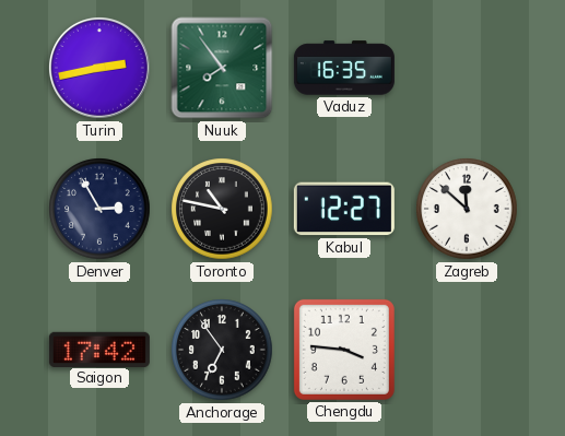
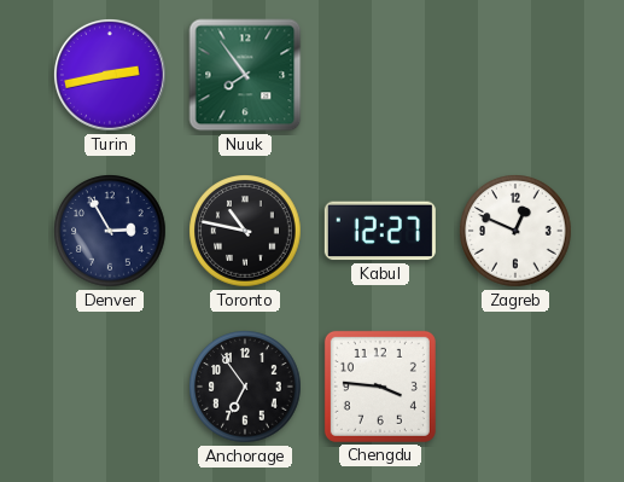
Vaduz: 16:35 -> none (344, 68)
Zagreb: 11:52 -> 12:49 (515, 231)
Saigon: 17:42 -> none (99, 349)
